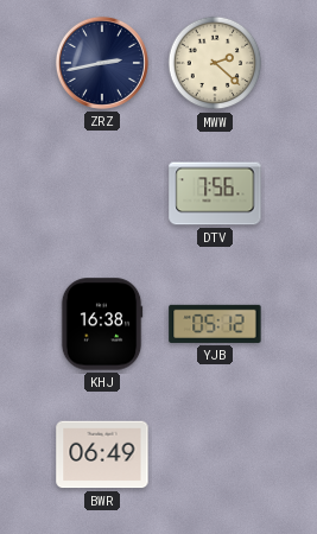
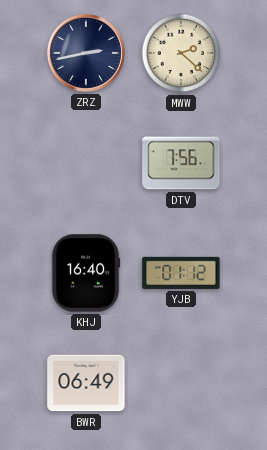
KHJ: 16:38 -> 16:40 (86, 273)
YJB: 05:12 -> 01:12 (181, 273)
